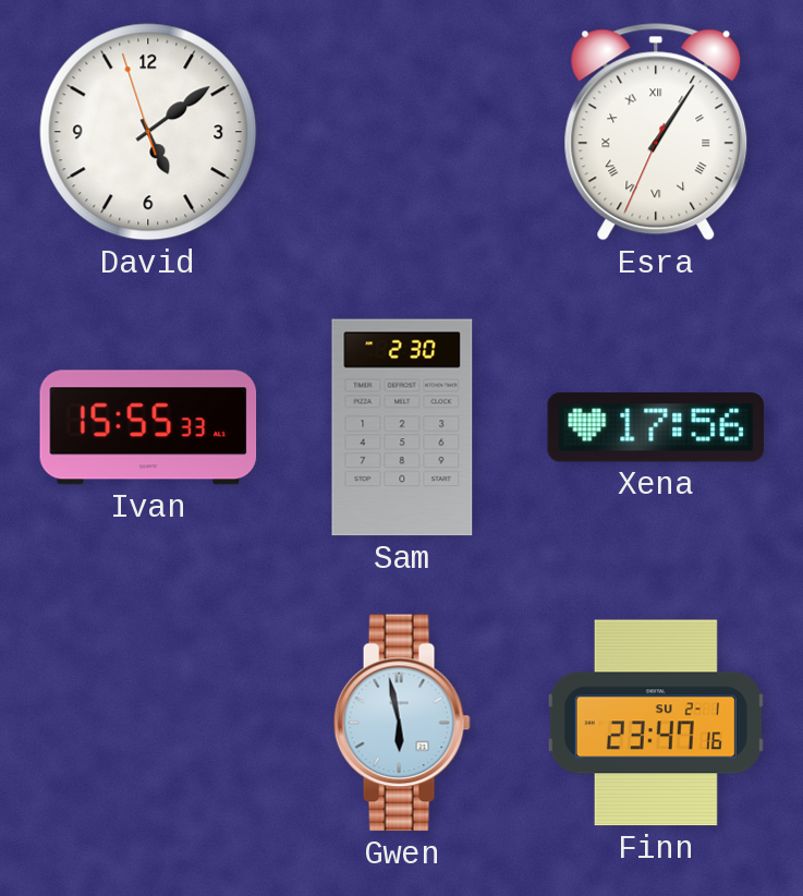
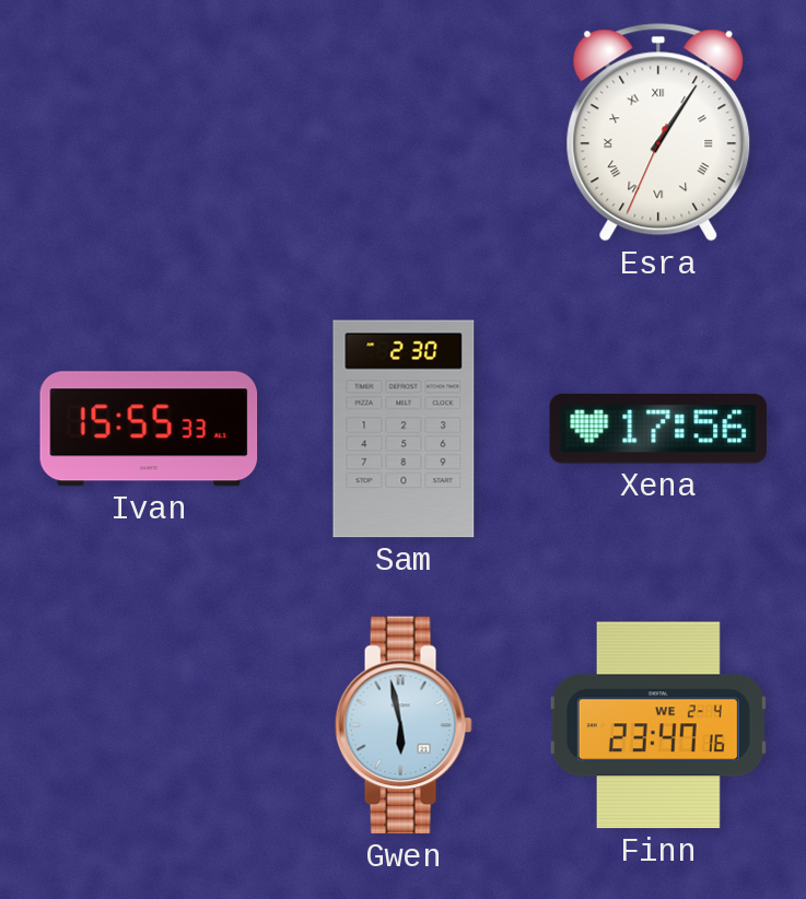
David: 5:08 -> none (148, 132)
Finn date: SU 2-1 -> WE 2-4 (658, 725)
